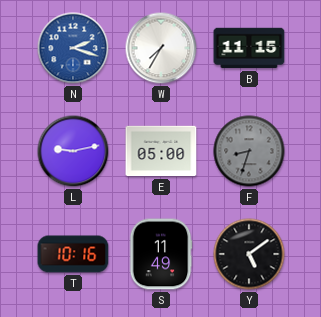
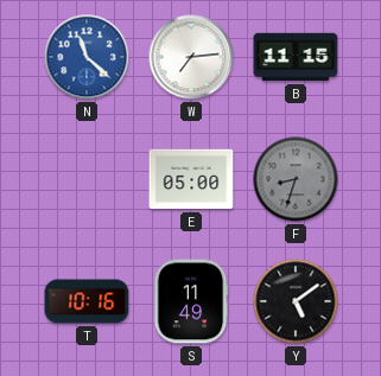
N: 2:18 -> 11:22 (87, 57)
W: 7:35 -> 7:14 (191, 57)
L: 9:13 -> none (73, 151)
